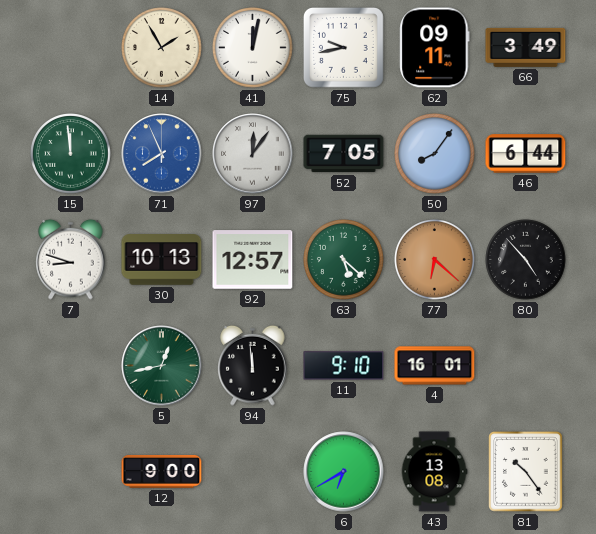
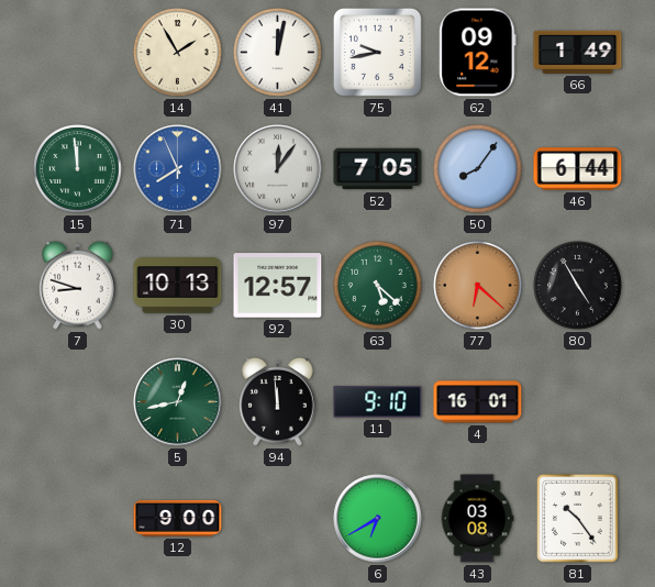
62: 09:11 -> 09:12 (478, 53)
66: 3:49 -> 1:49 (578, 52)
80: 4:53 -> 4:55 (578, 286)
43: 13:08 -> 03:08 (477, 519)
